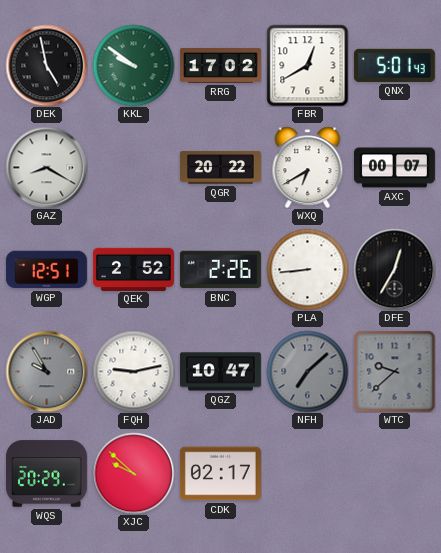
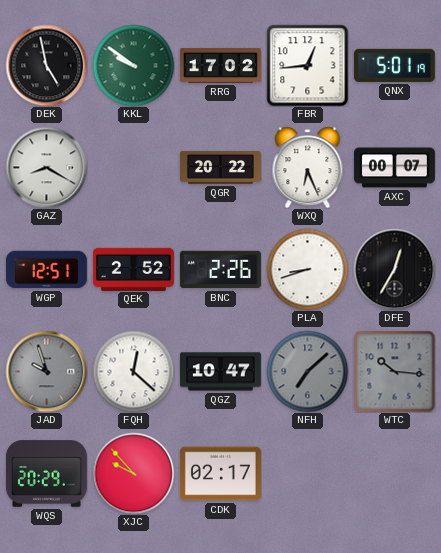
FBR: 12:40 -> 12:44 (307, 65)
QNX: 5:01:43 -> 5:01:19 (394, 65)
WXQ: 6:40 -> 6:26 (308, 167)
PLA: 8:44 -> 8:42 (307, 269)
JAD: 9:55 -> 9:57 (46, 371)
FQH: 9:13 -> 12:22 (133, 371)
WTC: 9:38 -> 10:16 (394, 371)
XJC: 9:52 -> 9:53 (133, 473)
